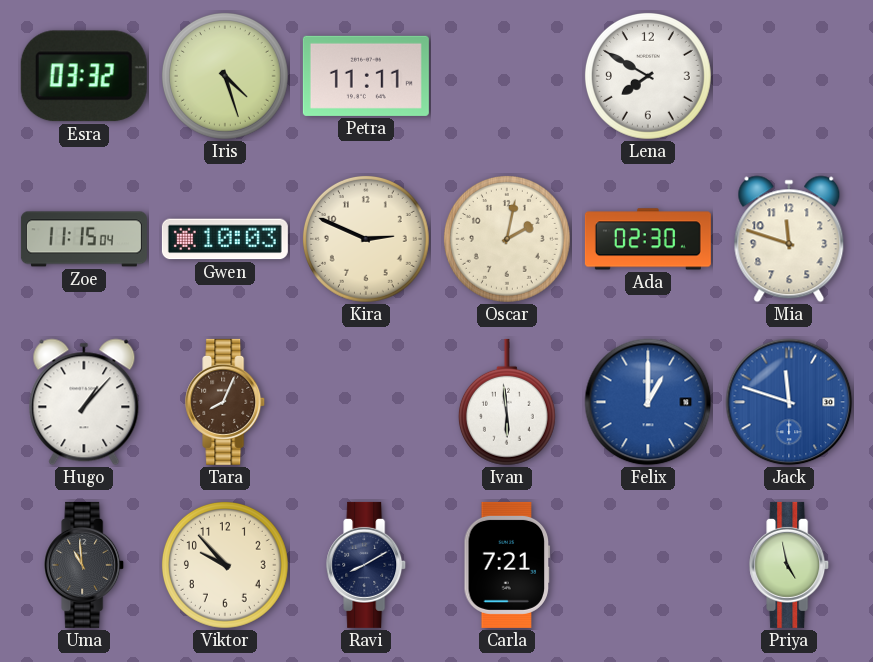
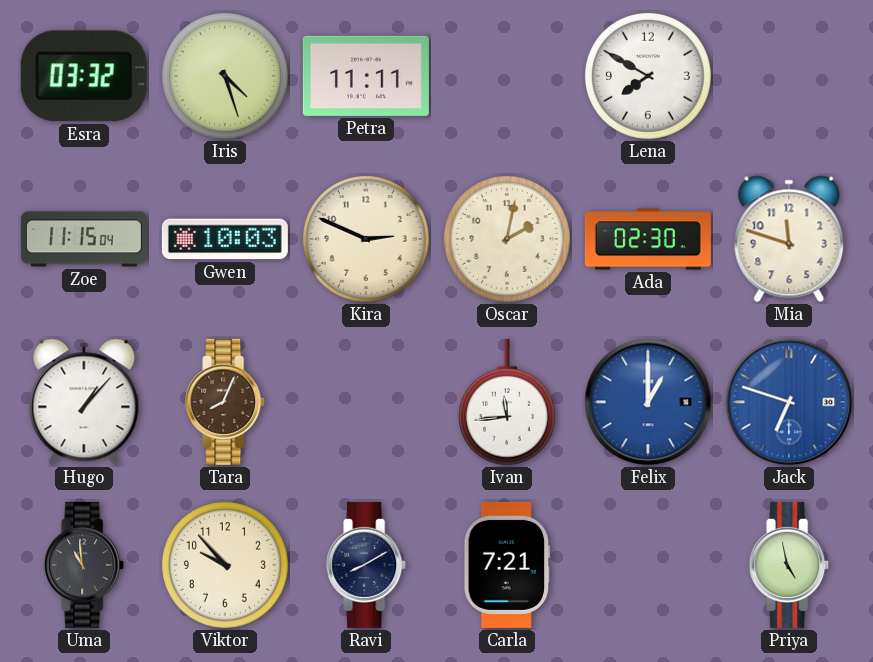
Ivan: 5:59 -> 11:44 (507, 402)
Jack: 11:48 -> 6:48 (789, 402)
